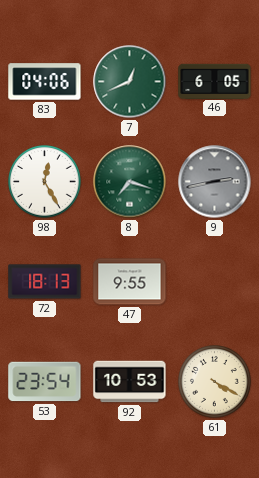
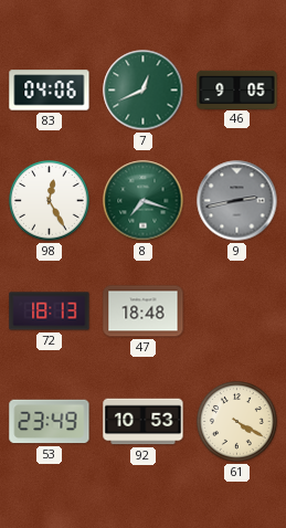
46: 6:05 -> 9:05 (237, 89)
47: 9:55 -> 18:48 (144, 311)
53: 23:54 -> 23:49 (50, 422)
